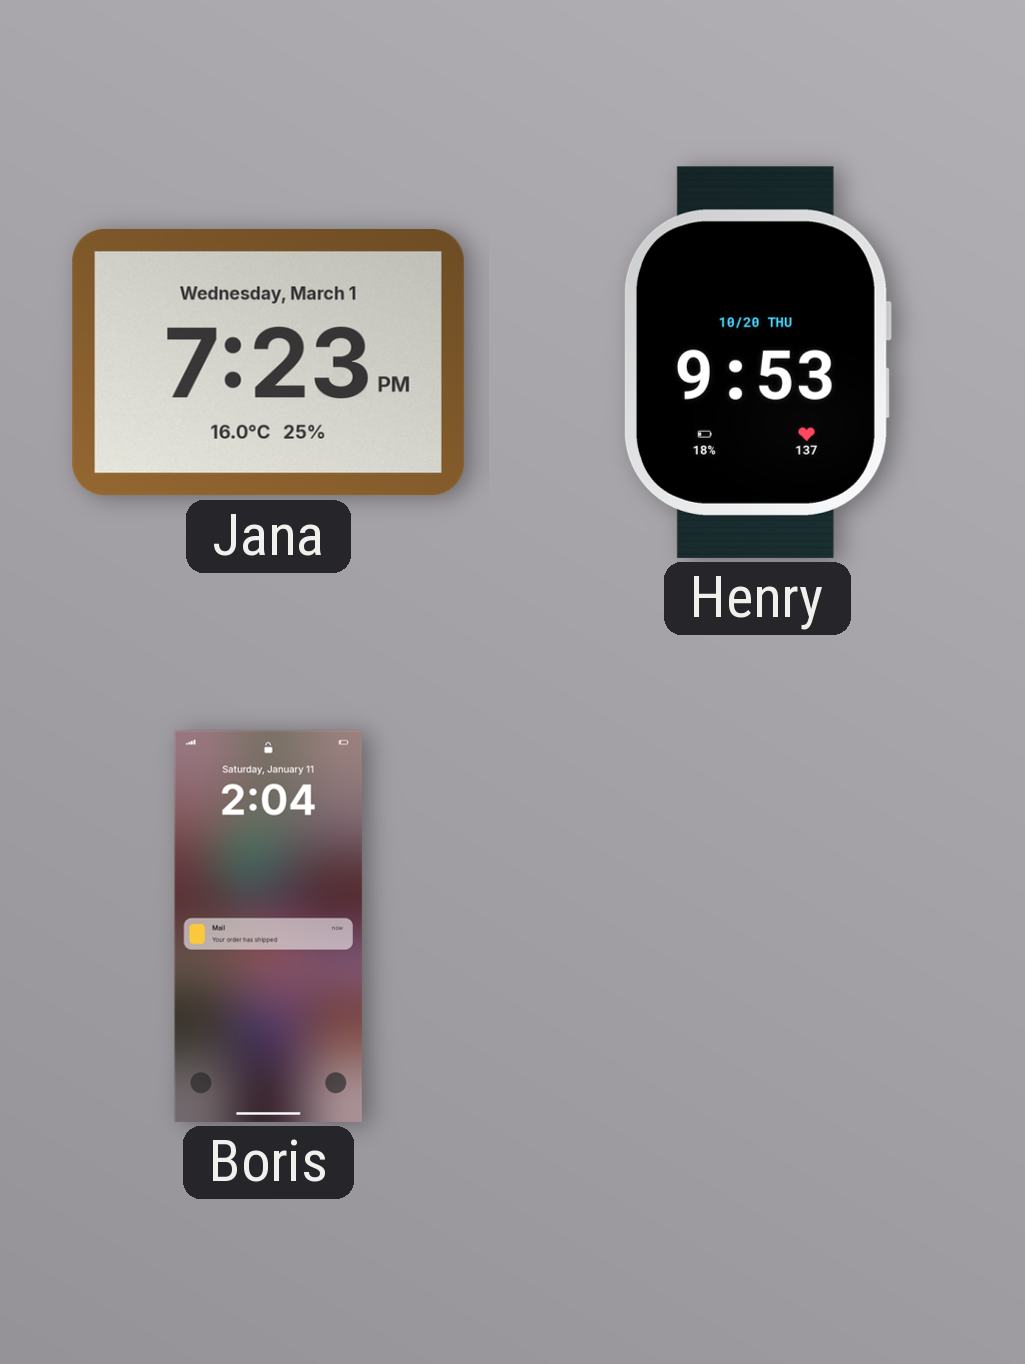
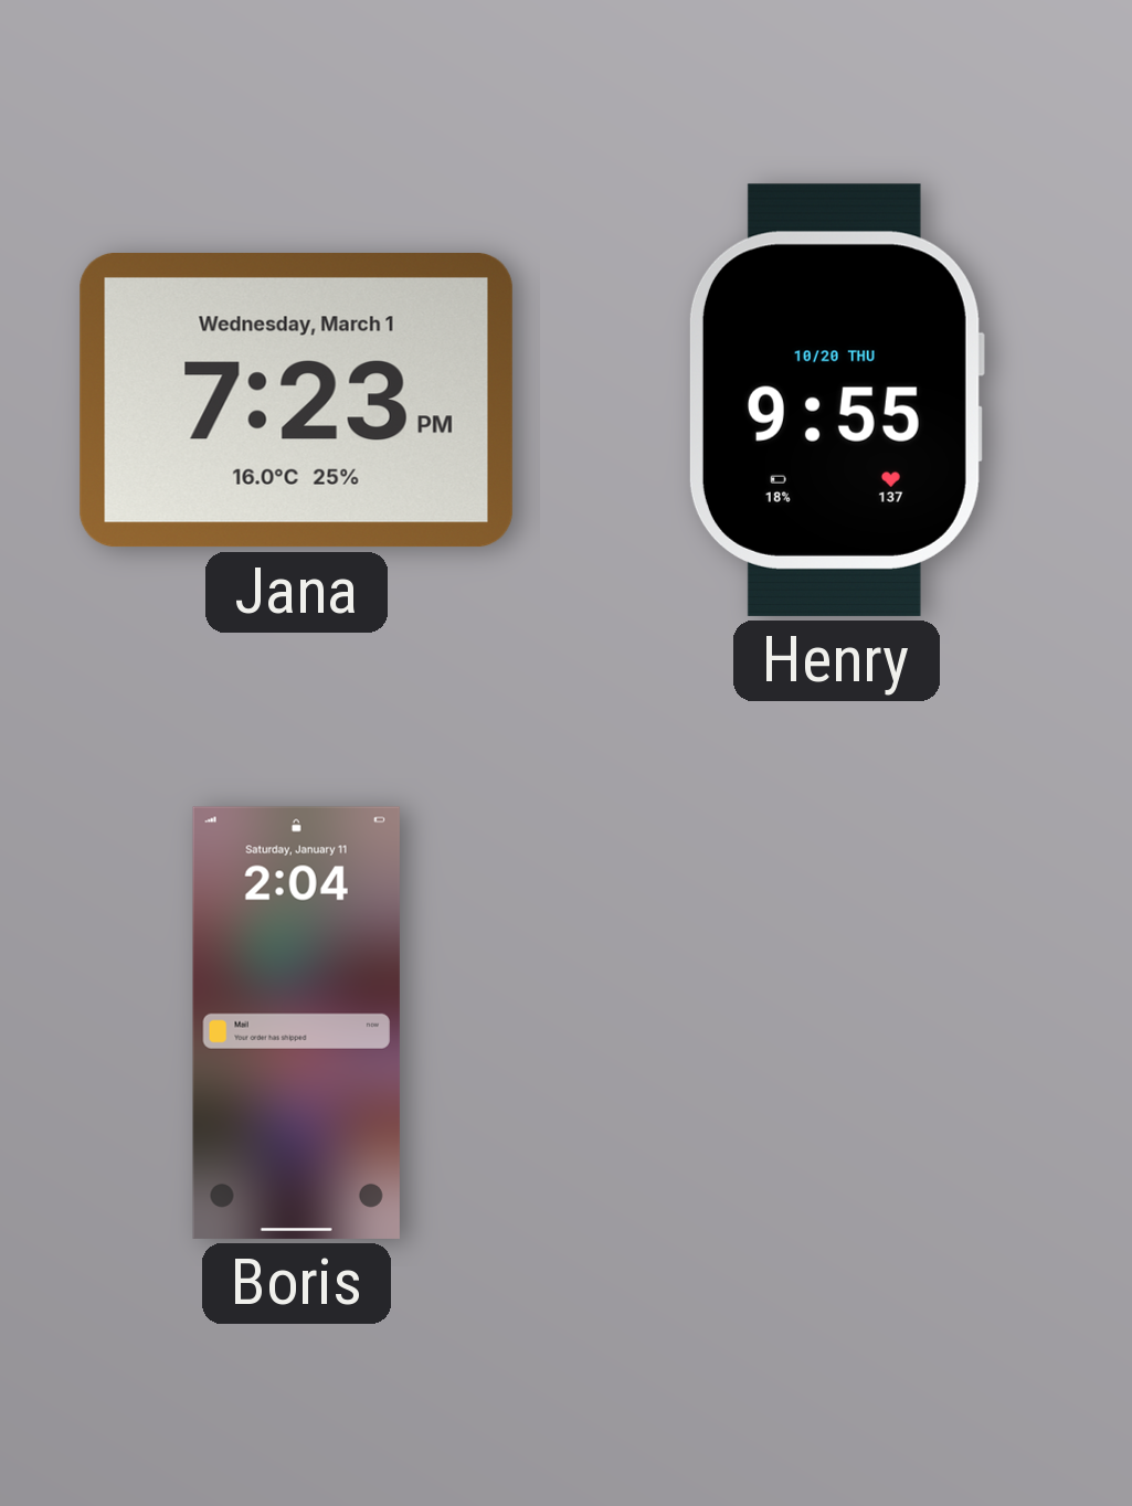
Henry: 9:53 -> 9:55 (836, 400)
